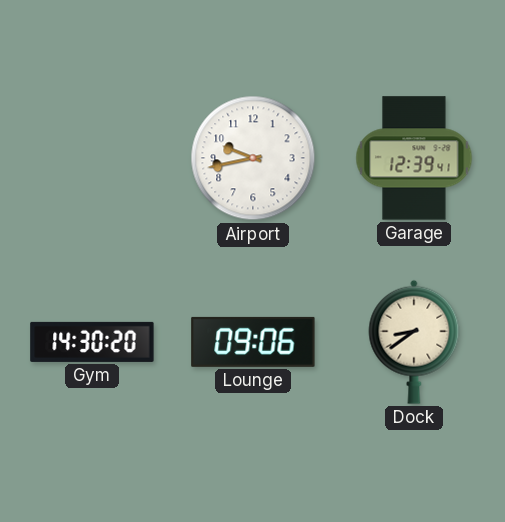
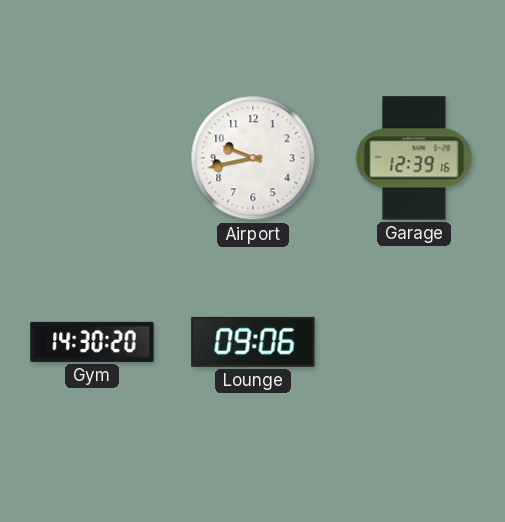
Garage: 12:39:41 -> 12:39:16 (414, 158)
Dock: 8:39 -> none (414, 342)
